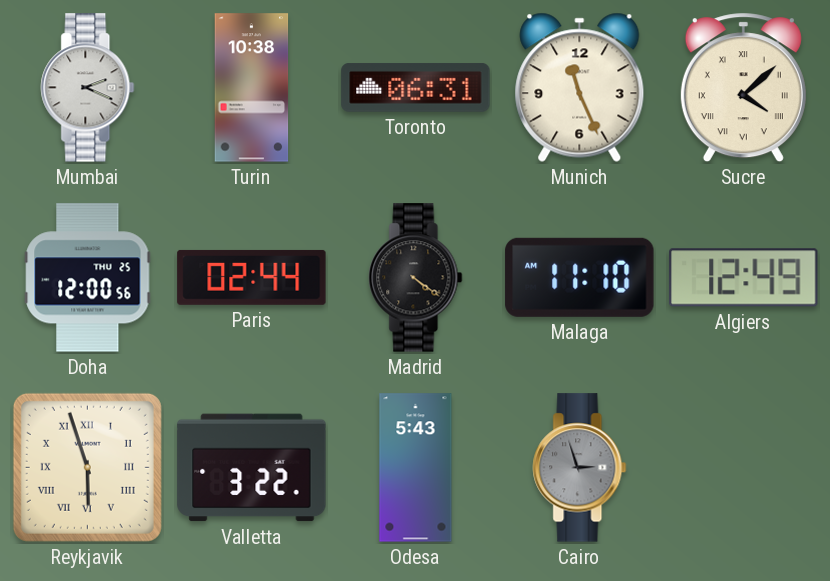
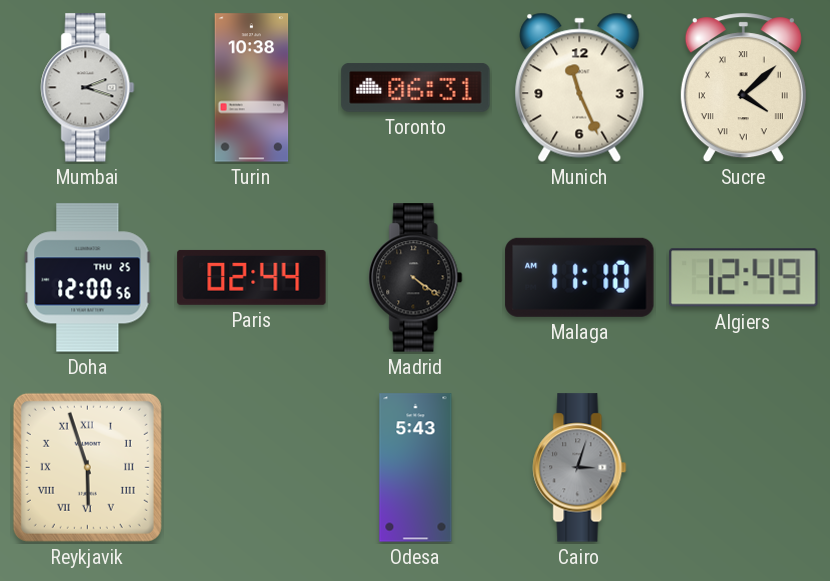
Mumbai: 2:19 -> 2:18 (88, 88)
Valletta: 3:22 -> none (252, 468)
Cairo: 2:57 -> 3:03 (580, 468)
